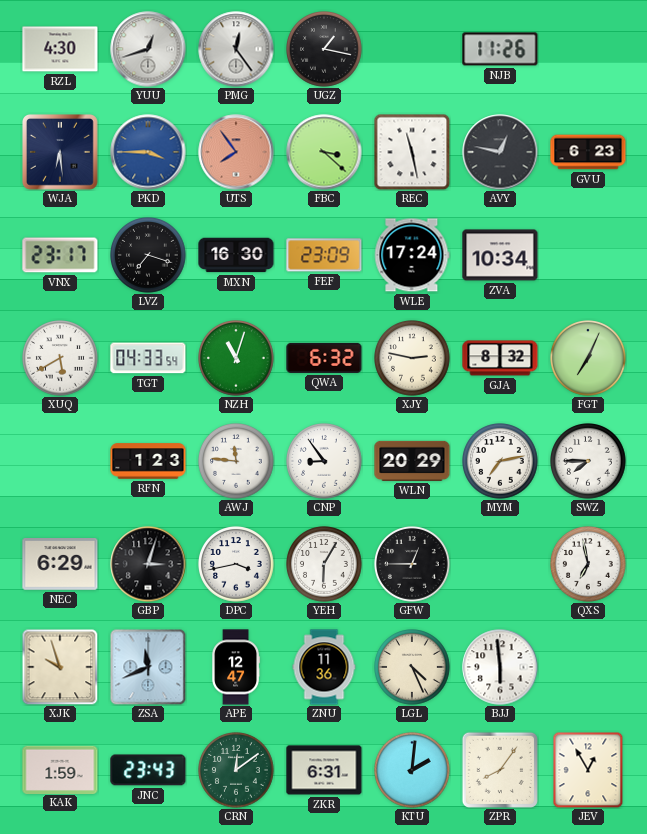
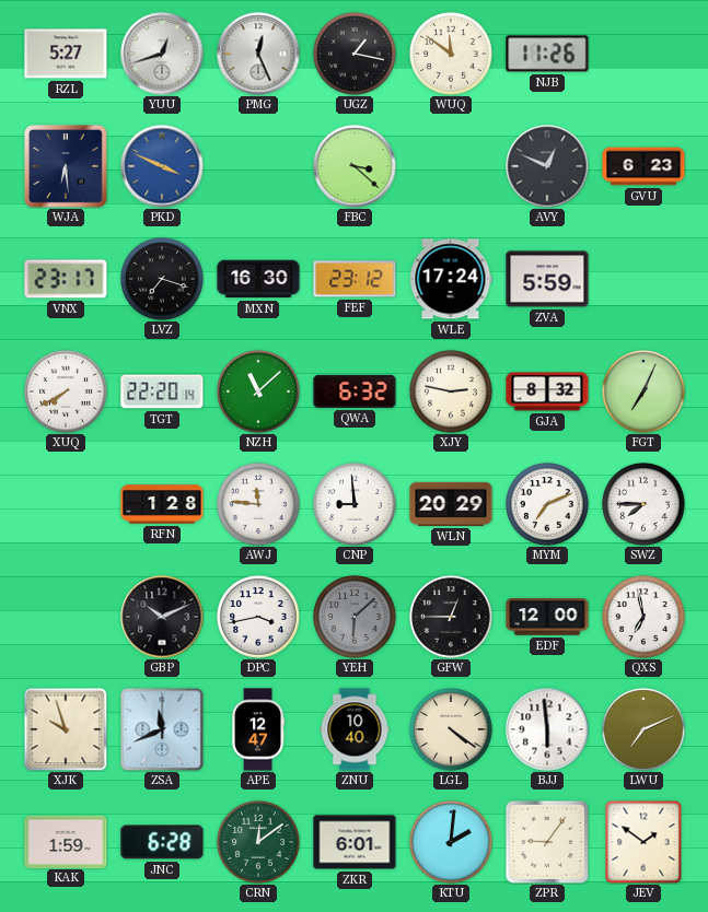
RZL: 4:30 -> 5:27 (66, 54)
PMG: 12:24 -> 12:26 (258, 54)
WUQ: none -> 11:51 (452, 55)
PKD: 3:45 -> 3:49 (162, 166)
UTS: 7:54 -> none (236, 152)
REC: 11:28 -> none (412, 152)
AVY: 12:47 -> 12:49 (547, 166)
FEF: 23:09 -> 23:12 (355, 279)
ZVA: 10:34 -> 5:59 (547, 279)
XUQ: 5:40 -> 7:40 (67, 393)
TGT: 04:33 -> 22:20 (162, 391)
NZH: 11:03 -> 11:08 (259, 393)
RFN: 1:23 -> 1:28 (162, 504)
CNP: 8:54 -> 8:59 (356, 505)
MYM: 7:13 -> 7:11 (548, 505)
NEC: 6:29 -> none (60, 565)
GBP: 3:03 -> 10:11 (162, 617)
YEH: 6:05 -> 6:08 (356, 618)
YEH dial: white -> grey (356, 618)
EDF: none -> 12:00 (547, 617)
ZNU: 11:36 -> 10:40 (355, 729)
LGL: 4:26 -> 4:21 (452, 730)
LWU: none -> 7:11 (645, 730)
JNC: 23:43 -> 6:28 (162, 842)
ZKR: 6:31 -> 6:01 (355, 842)
ZPR: 8:06 -> 9:06 (547, 842)
JEV: 12:55 -> 1:51 (643, 842)
